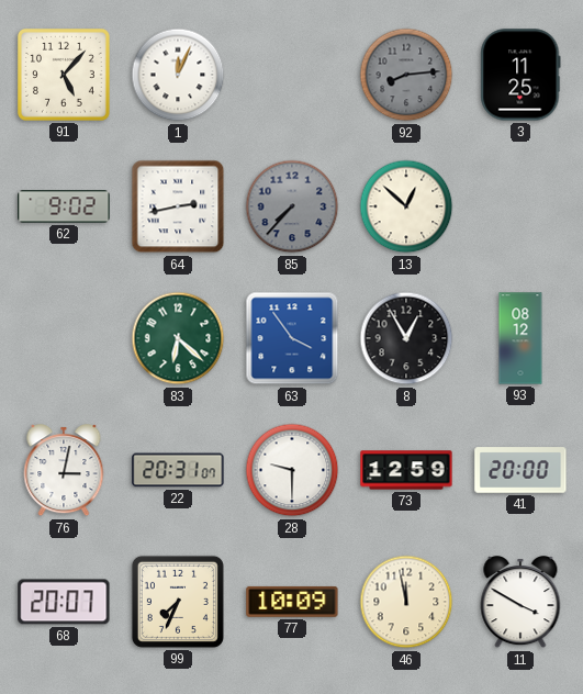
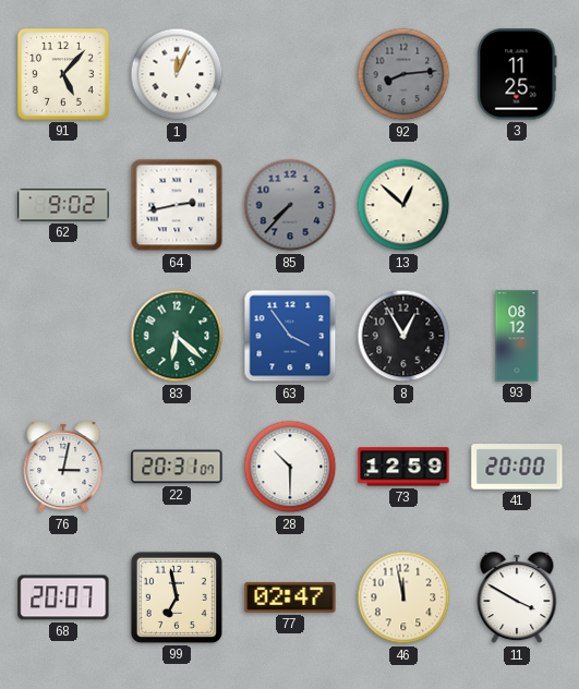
28: 9:30 -> 10:30 (290, 467)
99: 7:34 -> 6:58 (177, 597)
77: 10:09 -> 02:47 (290, 597)
